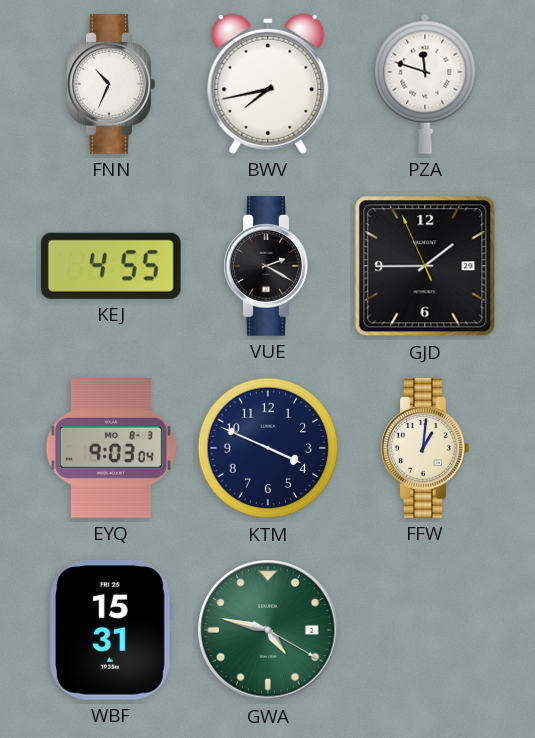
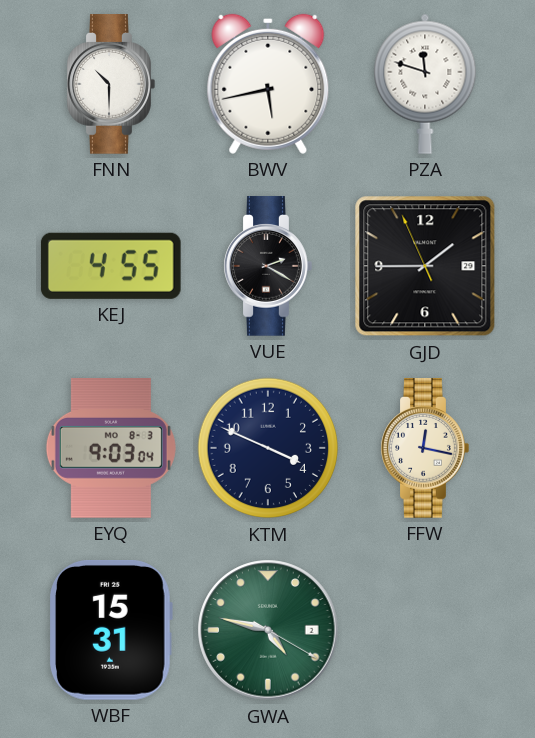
FNN: 10:34 -> 10:30 (111, 84)
BWV: 7:43 -> 5:43 (268, 84)
FFW: 1:01 -> 12:17 (425, 448)
